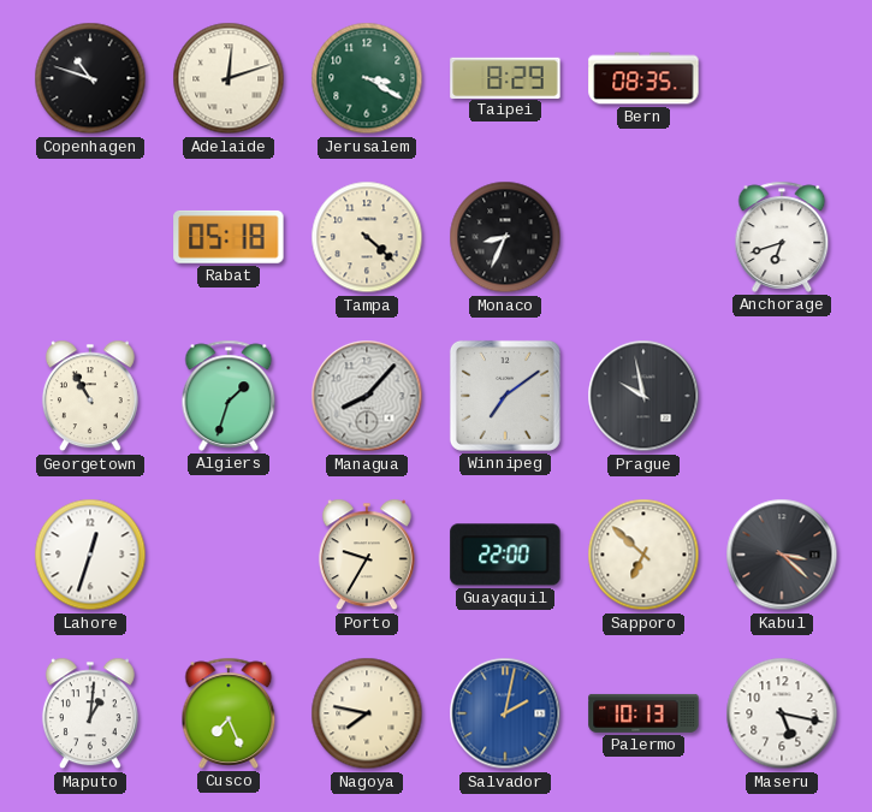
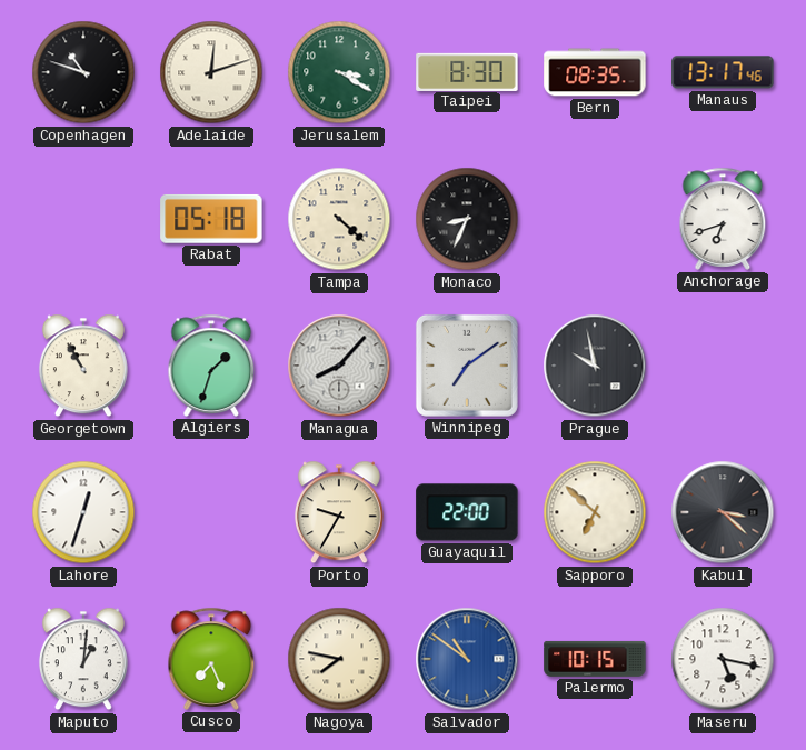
Taipei: 8:29 -> 8:30 (467, 71)
Manaus: none -> 13:17 (723, 72)
Salvador: 2:02 -> 10:51 (467, 659)
Palermo: 10:13 -> 10:15 (595, 659)
